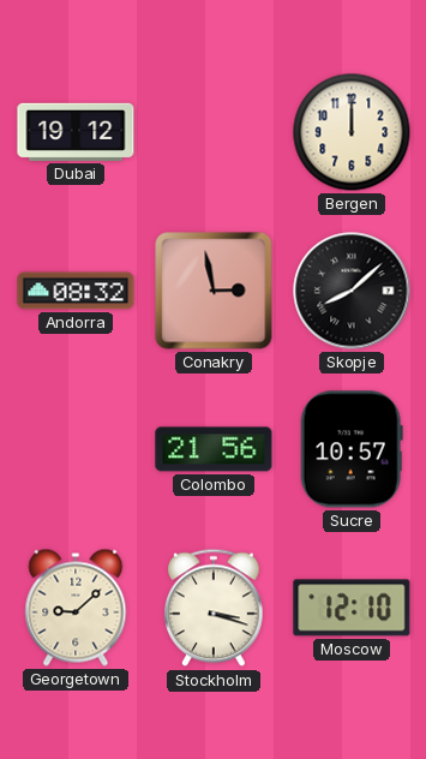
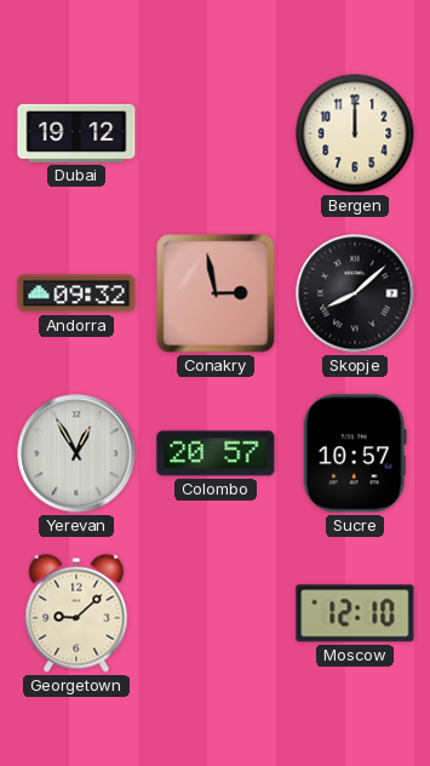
Andorra: 08:32 -> 09:32 (76, 293)
Yerevan: none -> 12:55 (76, 453)
Colombo: 21:56 -> 20:57 (216, 453)
Stockholm: 3:18 -> none (214, 608)
